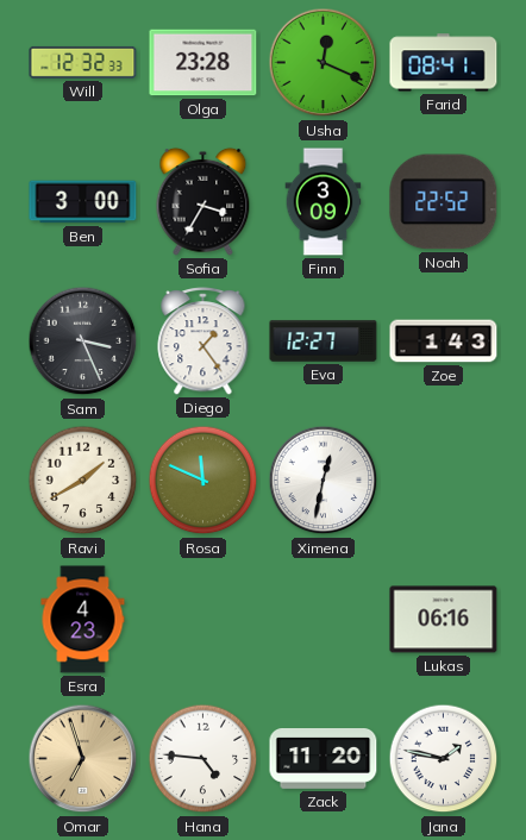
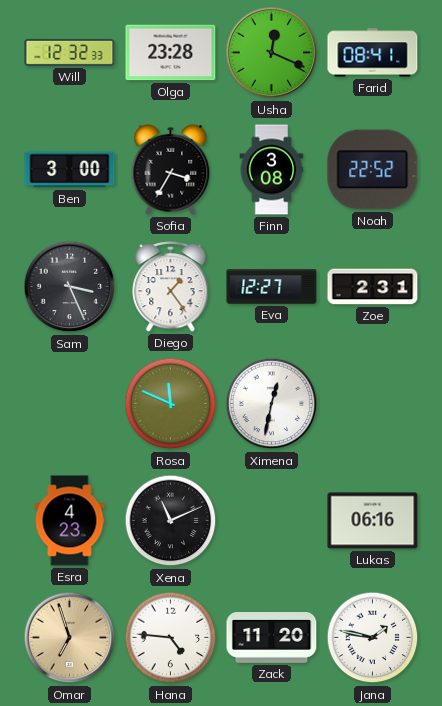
Finn: 3:09 -> 3:08 (272, 170)
Zoe: 1:43 -> 2:31 (373, 287)
Ravi: 1:40 -> none (83, 481)
Xena: none -> 11:11 (171, 521)
